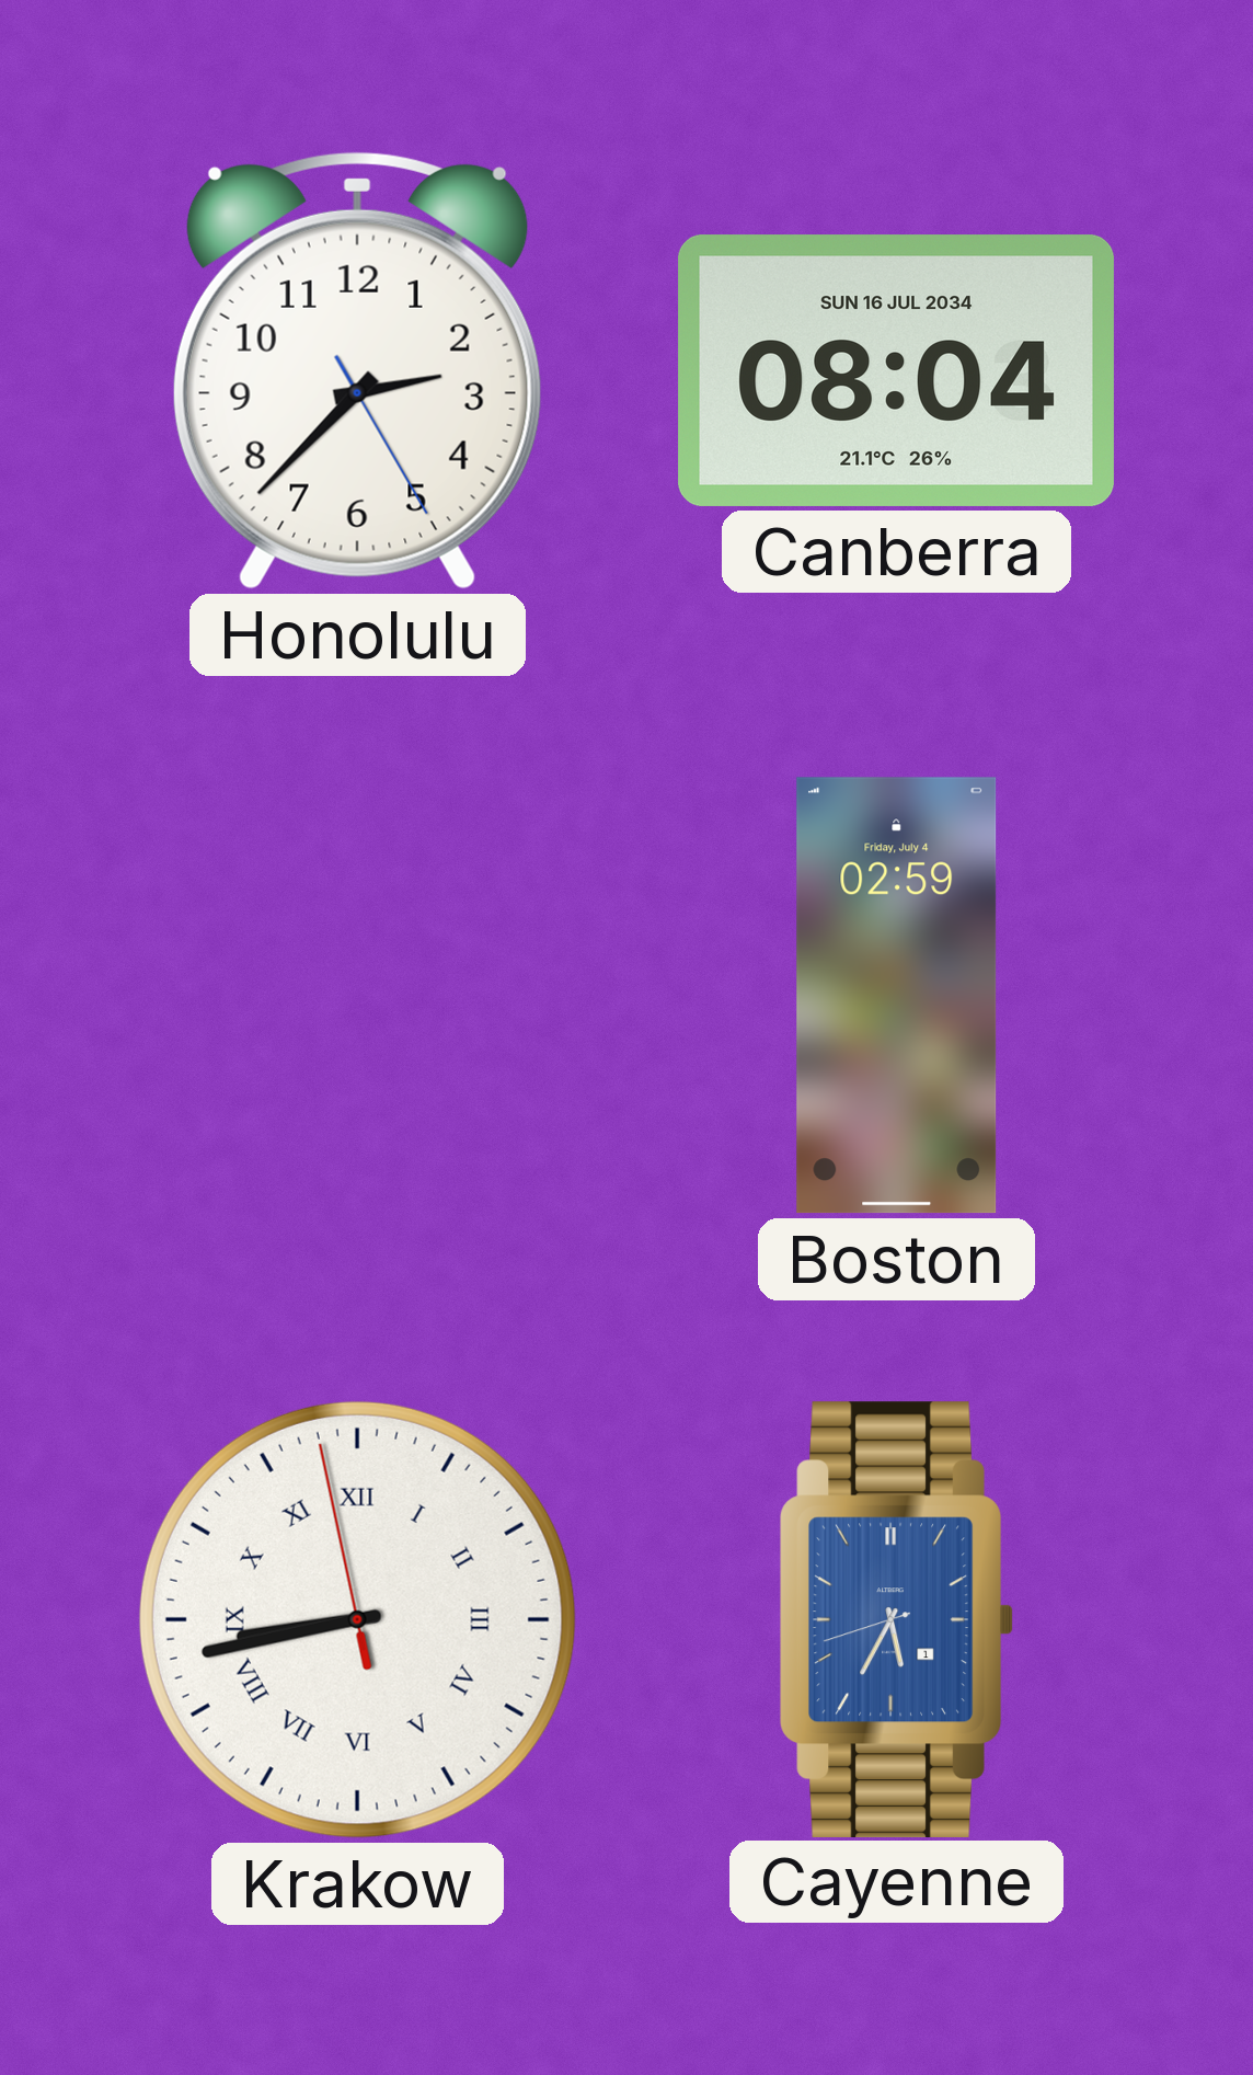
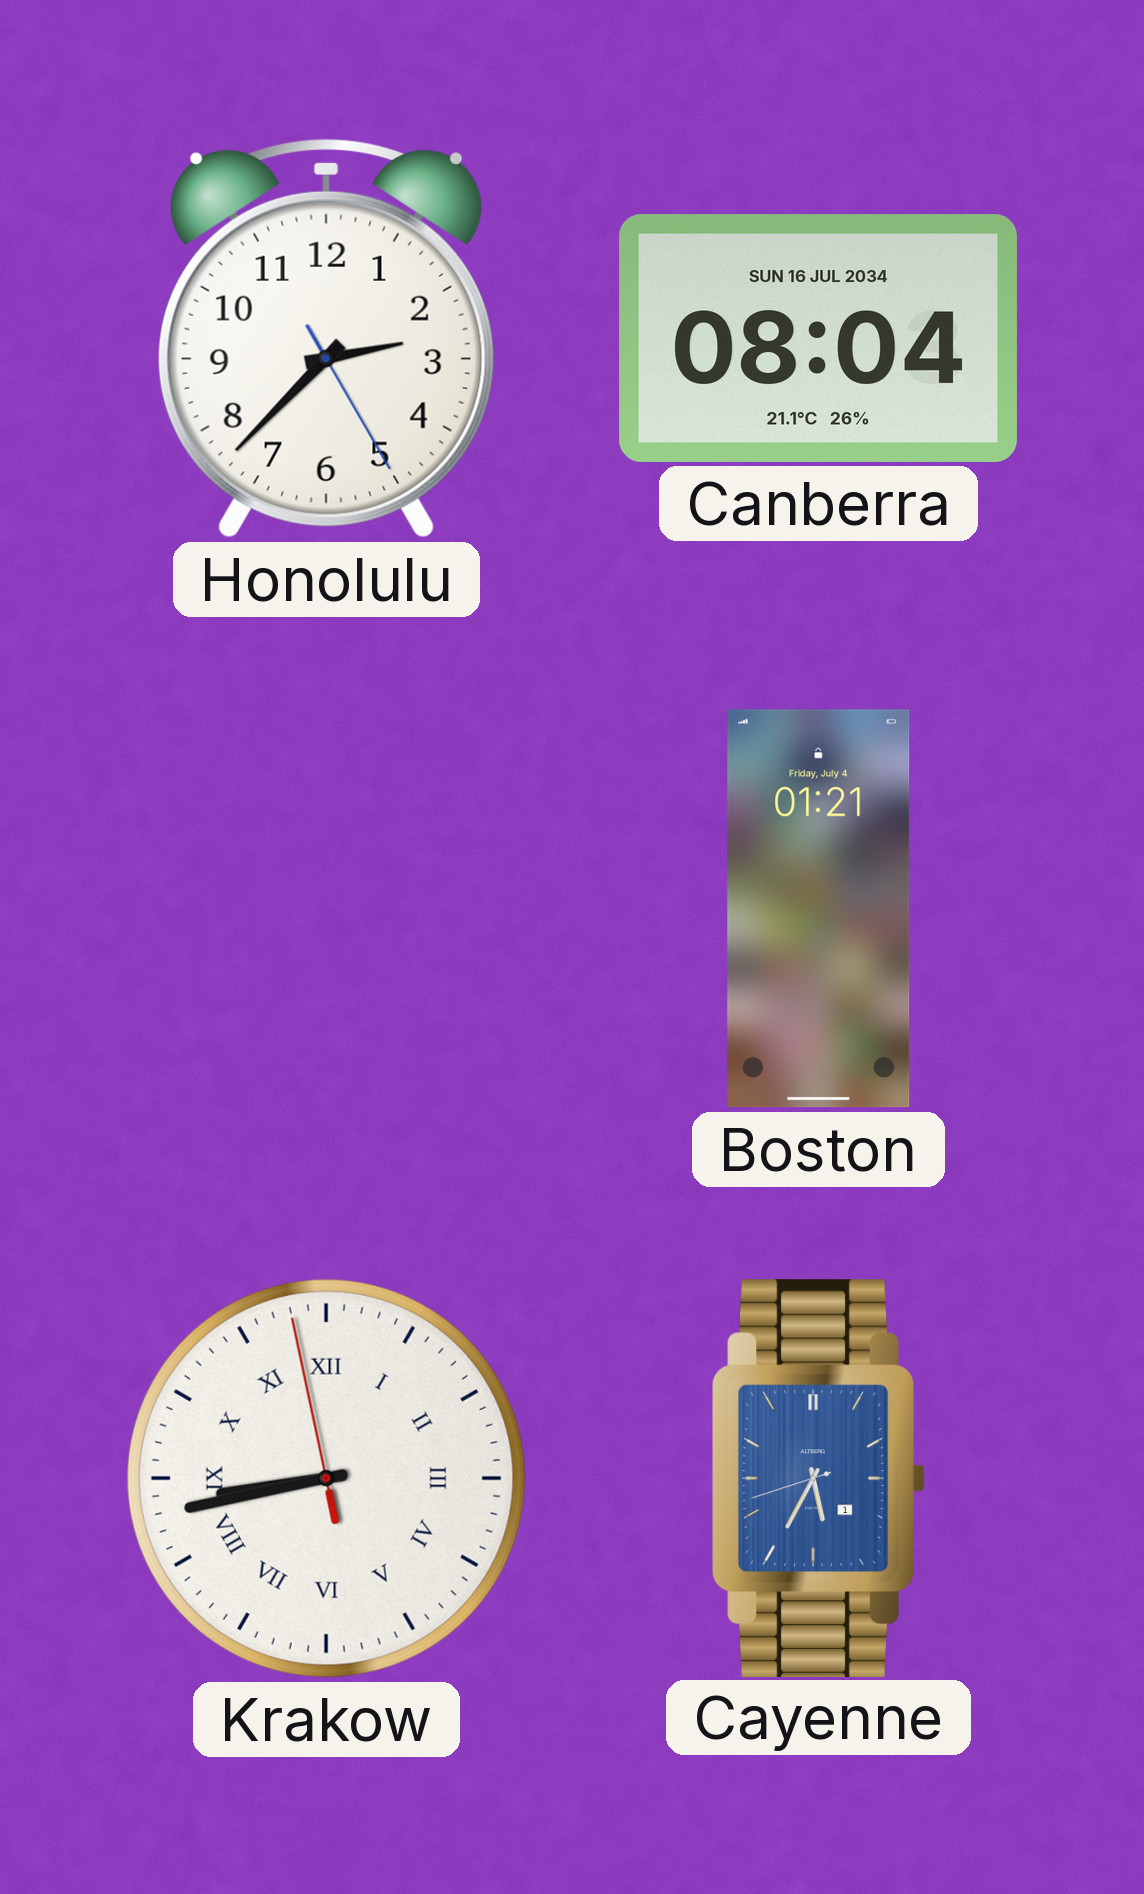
Boston: 02:59 -> 01:21 (819, 909)
